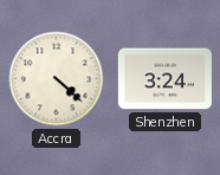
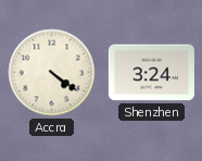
Accra: 4:22 -> 4:21 (52, 73)
